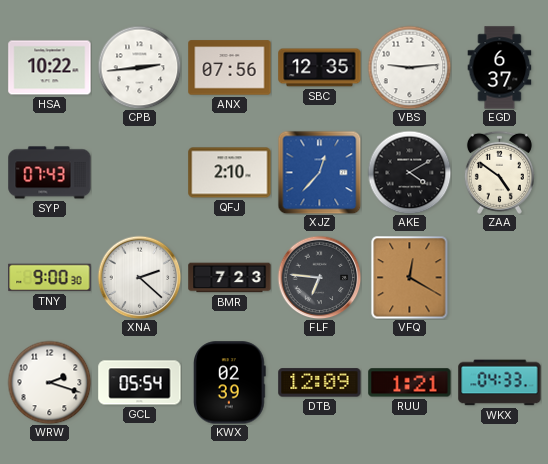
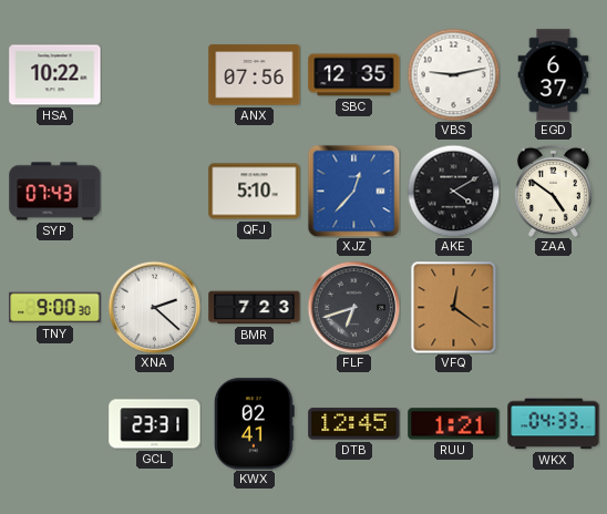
CPB: 2:44 -> none (139, 67)
VBS: 9:14 -> 9:13 (453, 74)
QFJ: 2:10 -> 5:10 (255, 192)
FLF: 6:46 -> 6:42 (353, 307)
VFQ: 12:20 -> 12:21 (454, 307)
WRW: 2:18 -> none (49, 382)
GCL: 05:54 -> 23:31 (155, 424)
KWX: 02:39 -> 02:41 (254, 424)
DTB: 12:09 -> 12:45 (354, 424)
